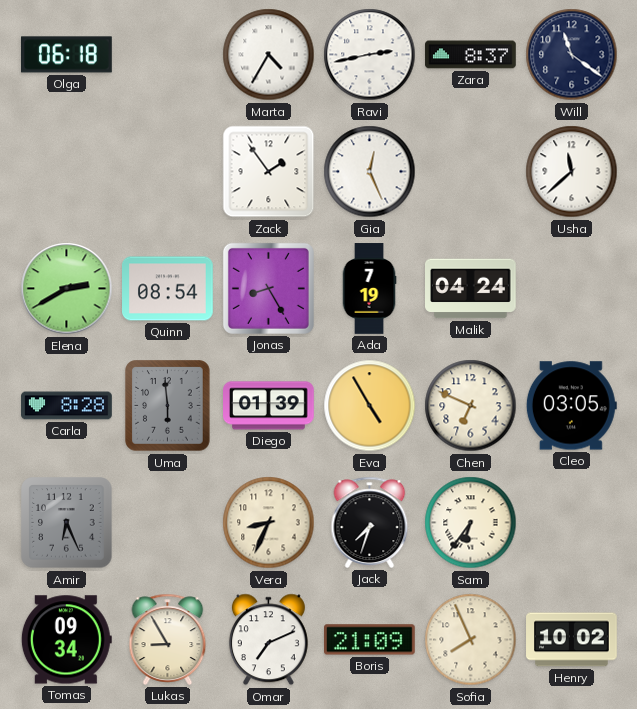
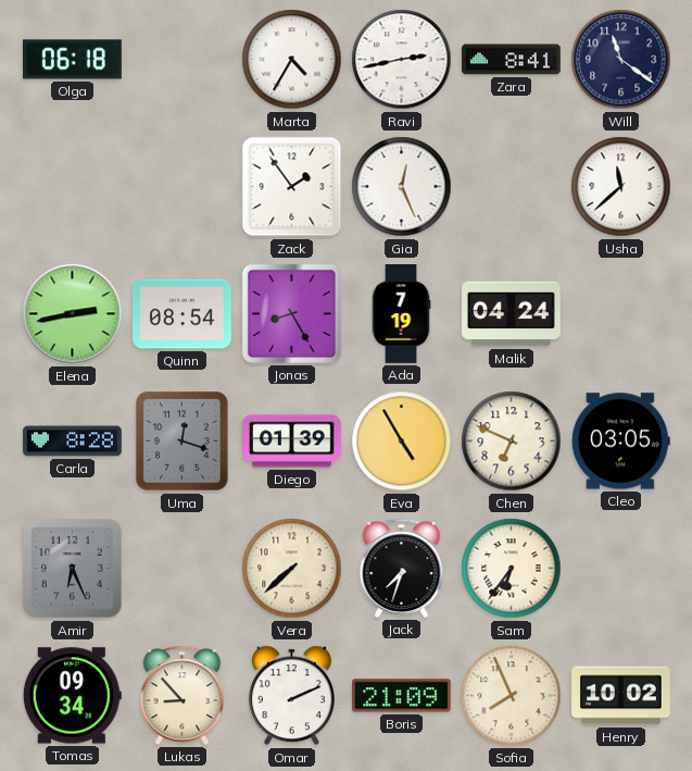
Zara: 8:37 -> 8:41 (512, 60)
Elena: 2:40 -> 2:43 (73, 314)
Uma: 5:59 -> 12:18 (183, 442)
Vera: 8:34 -> 7:38 (292, 569)
Lukas: 8:55 -> 8:53 (183, 695)
Omar: 7:11 -> 2:11 (291, 696)
